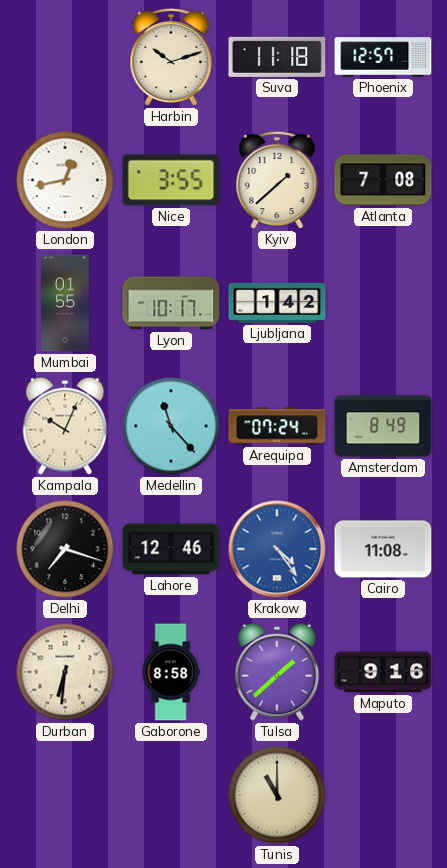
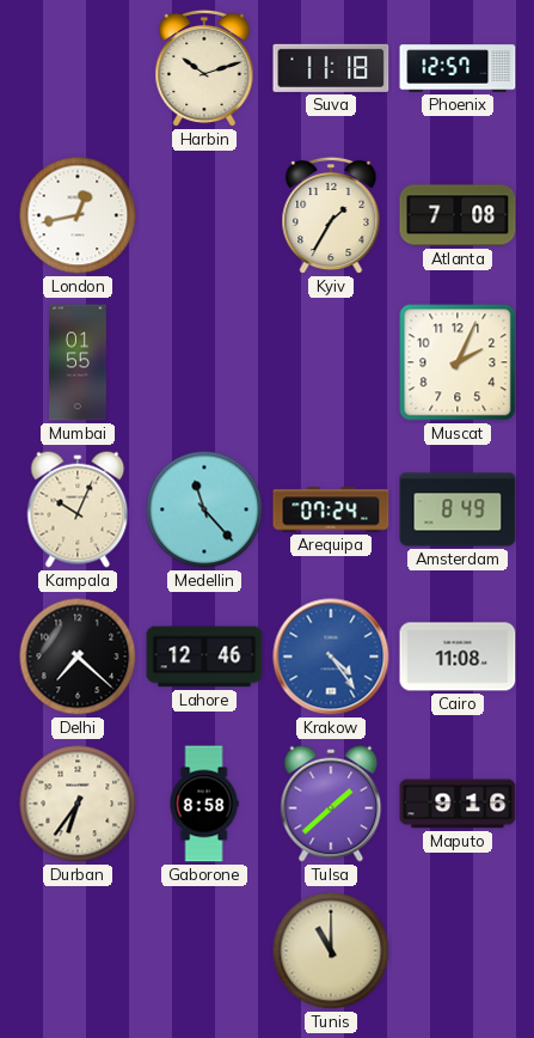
Nice: 3:55 -> none (171, 180)
Kyiv: 1:38 -> 1:35 (331, 215)
Lyon: 10:17 -> none (171, 303)
Ljubljana: 1:42 -> none (277, 303)
Muscat: none -> 2:04 (458, 362)
Delhi: 7:18 -> 7:22 (78, 657)
Durban: 6:31 -> 6:36 (78, 804)
